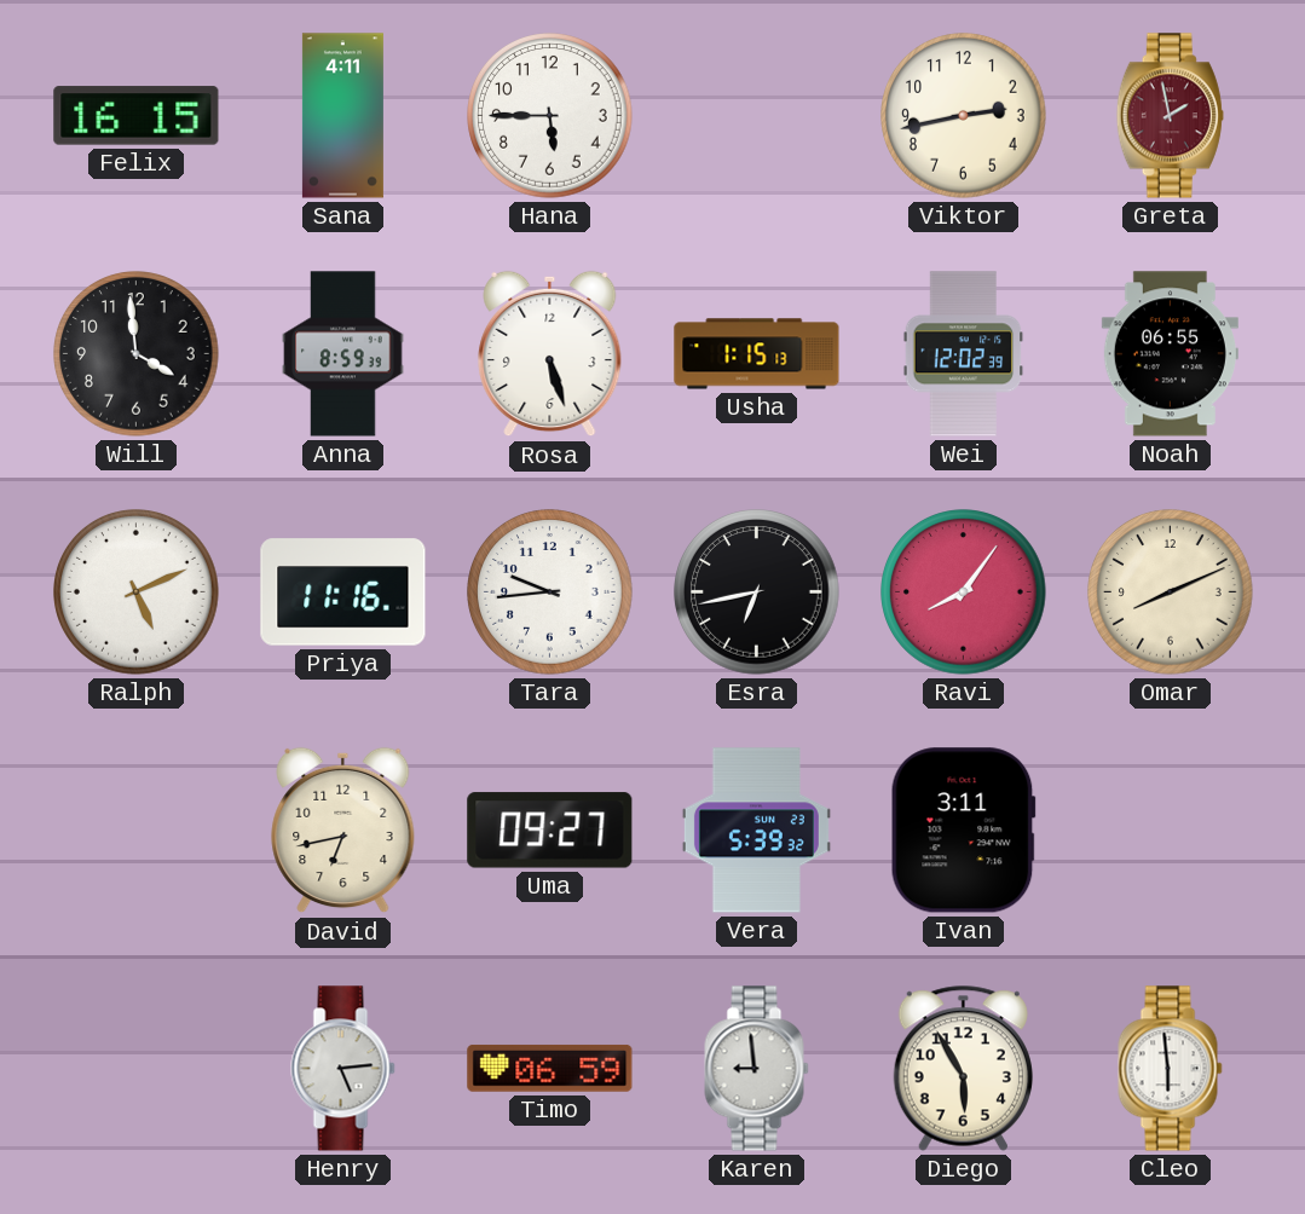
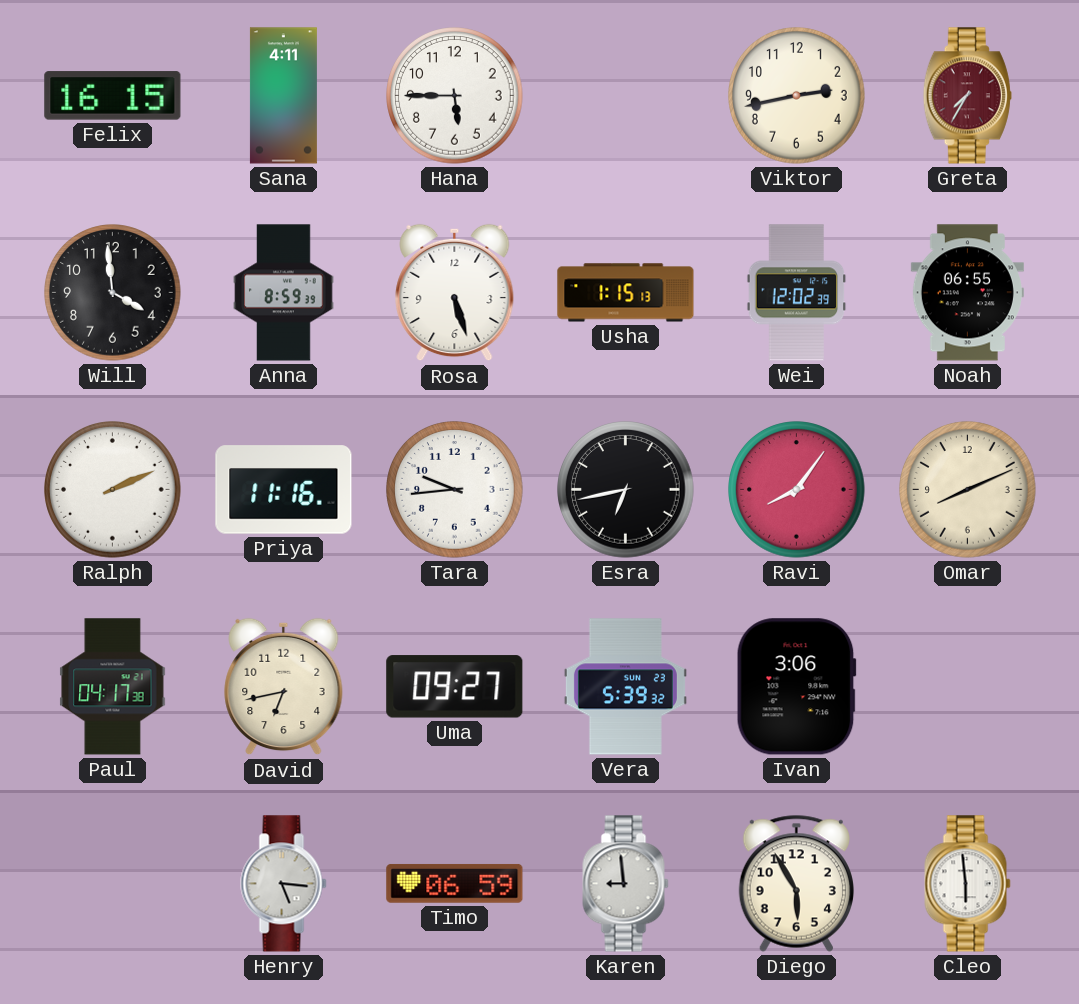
Greta: 1:58 -> 7:35 (967, 96)
Ralph: 5:11 -> 2:11 (113, 490)
Paul: none -> 04:17 (113, 687)
Ivan: 3:11 -> 3:06 (796, 687)
Henry: 5:14 -> 5:16 (284, 884)
